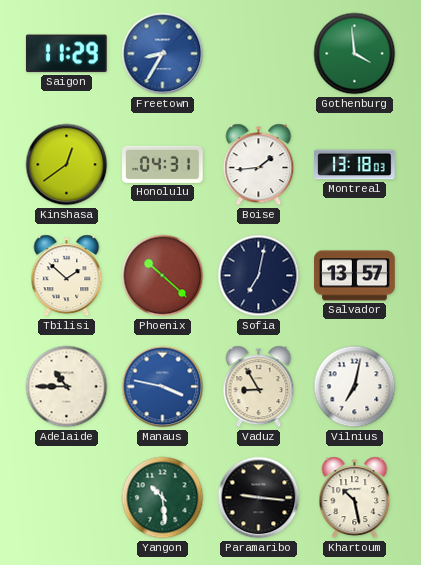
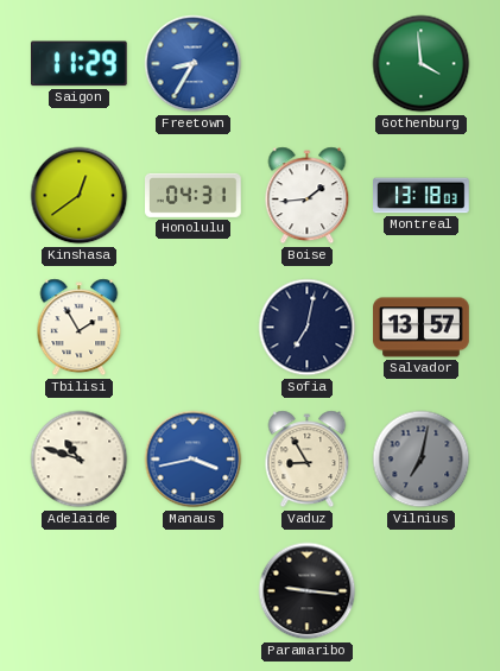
Tbilisi: 1:52 -> 1:55 (80, 328)
Phoenix: 10:22 -> none (163, 276)
Adelaide: 10:45 -> 10:48 (80, 460)
Manaus: 3:47 -> 3:43 (194, 460)
Vilnius dial: white -> grey (422, 460)
Yangon: 10:29 -> none (163, 498)
Khartoum: 10:28 -> none (355, 498)
